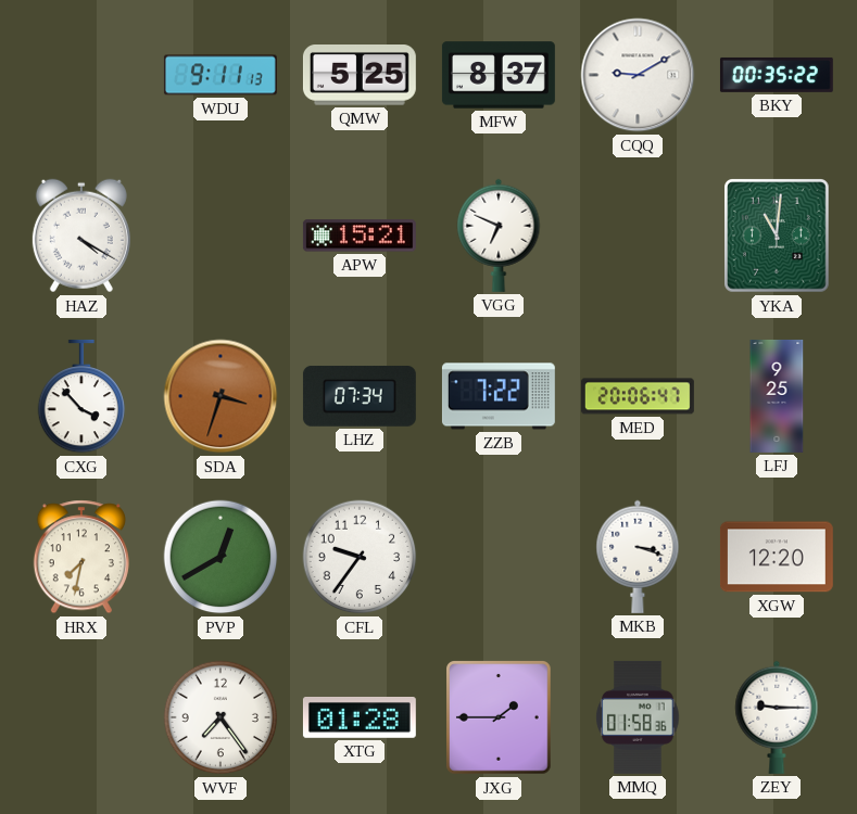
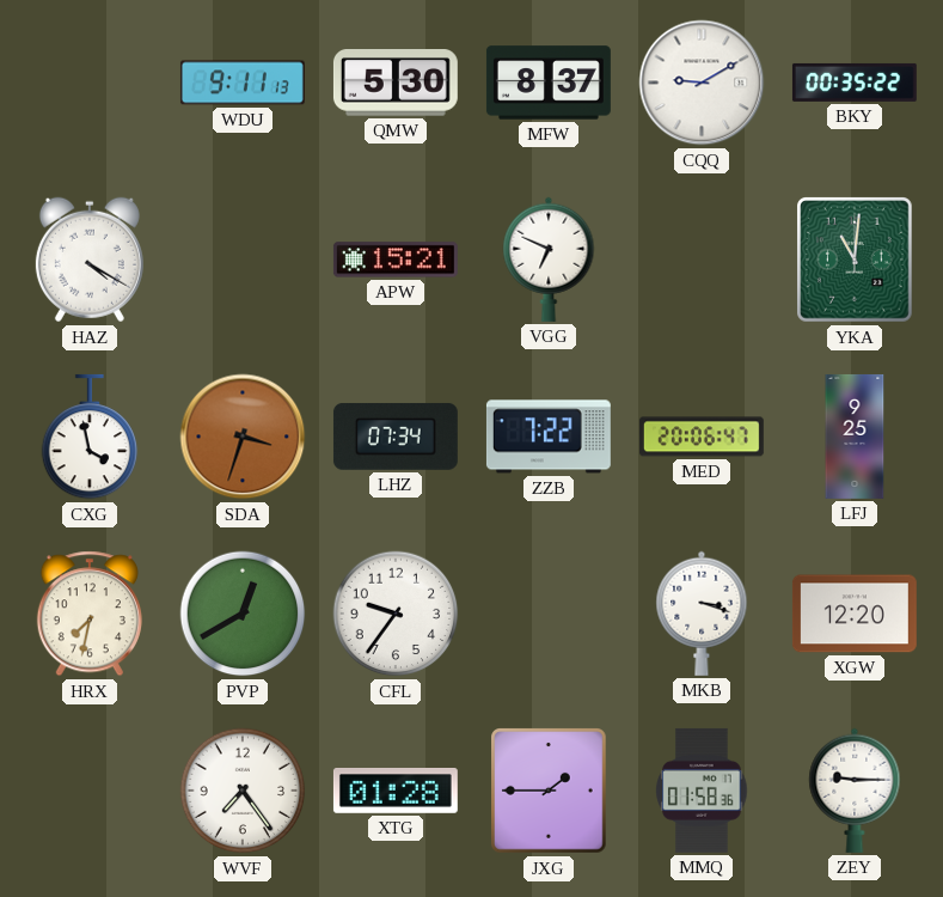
QMW: 5:25 -> 5:30 (396, 84)
CXG: 3:53 -> 3:58 (90, 437)
